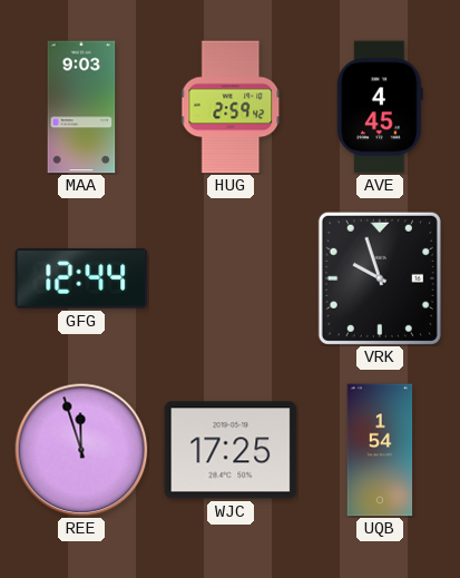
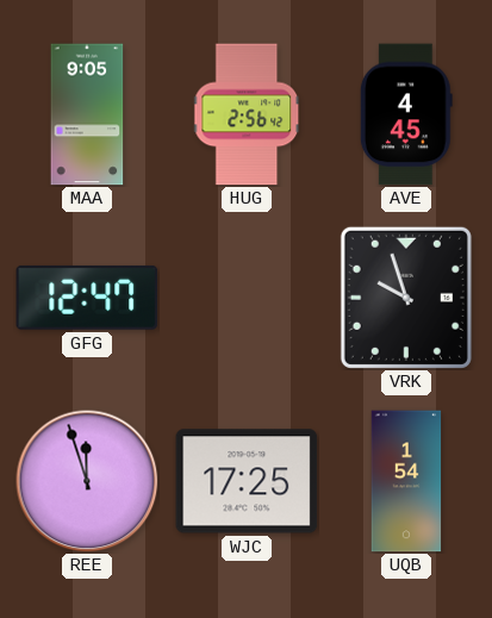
MAA: 9:03 -> 9:05 (87, 114)
HUG: 2:59 -> 2:56 (248, 114)
GFG: 12:44 -> 12:47 (87, 298)
